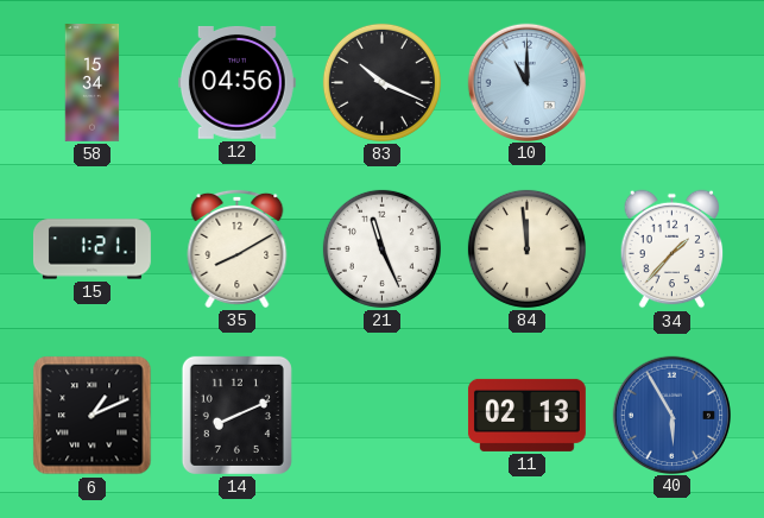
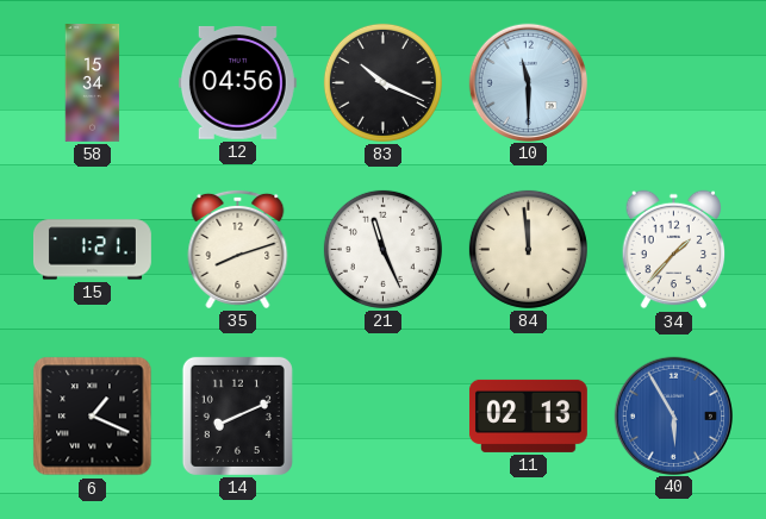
10: 11:00 -> 11:30 (528, 82)
35: 8:10 -> 8:12 (238, 249)
6: 1:11 -> 1:19 (93, 417)
